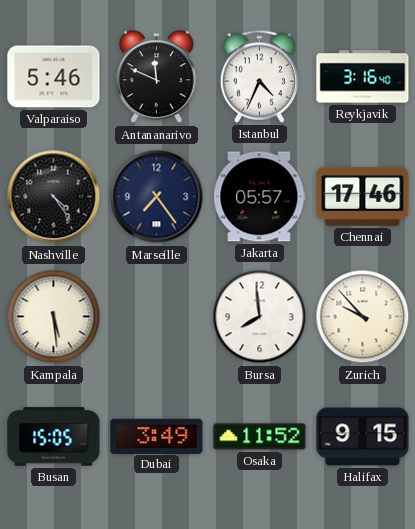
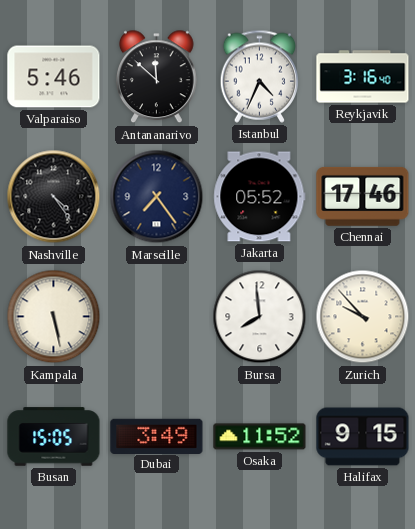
Antananarivo: 11:49 -> 11:52 (157, 77)
Jakarta: 05:57 -> 05:52 (260, 197)
Kampala: 5:29 -> 5:28 (54, 317)
